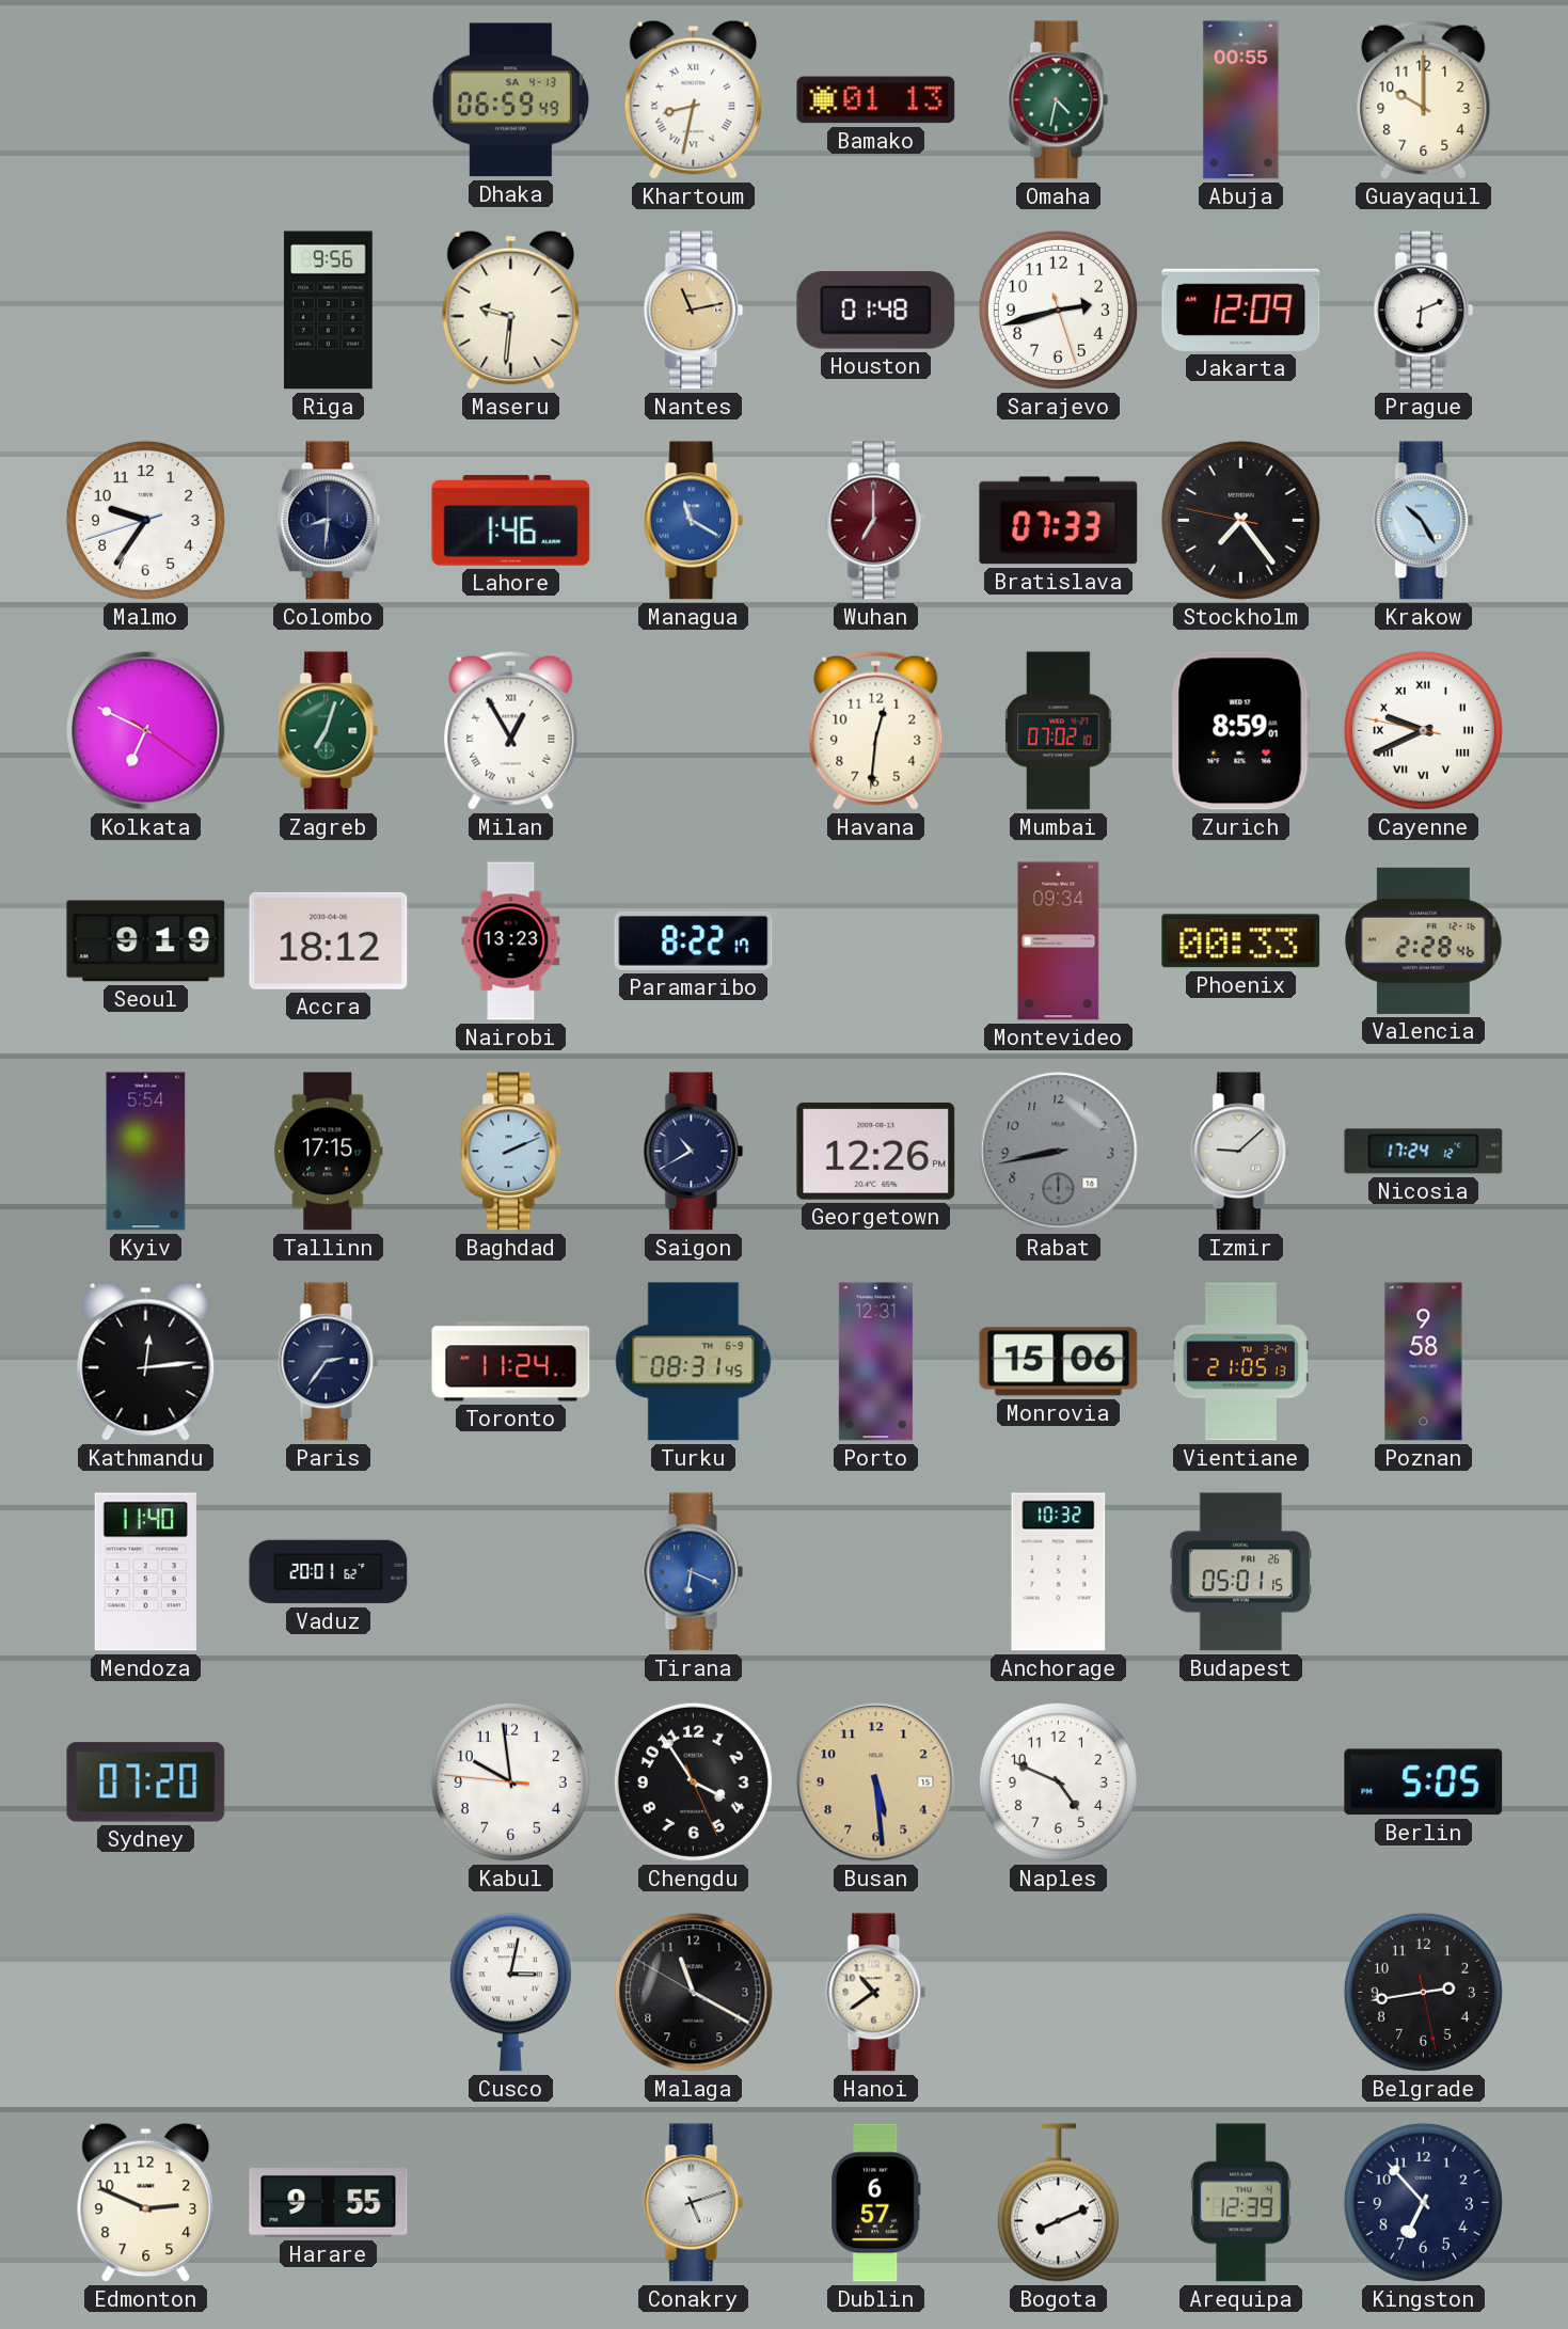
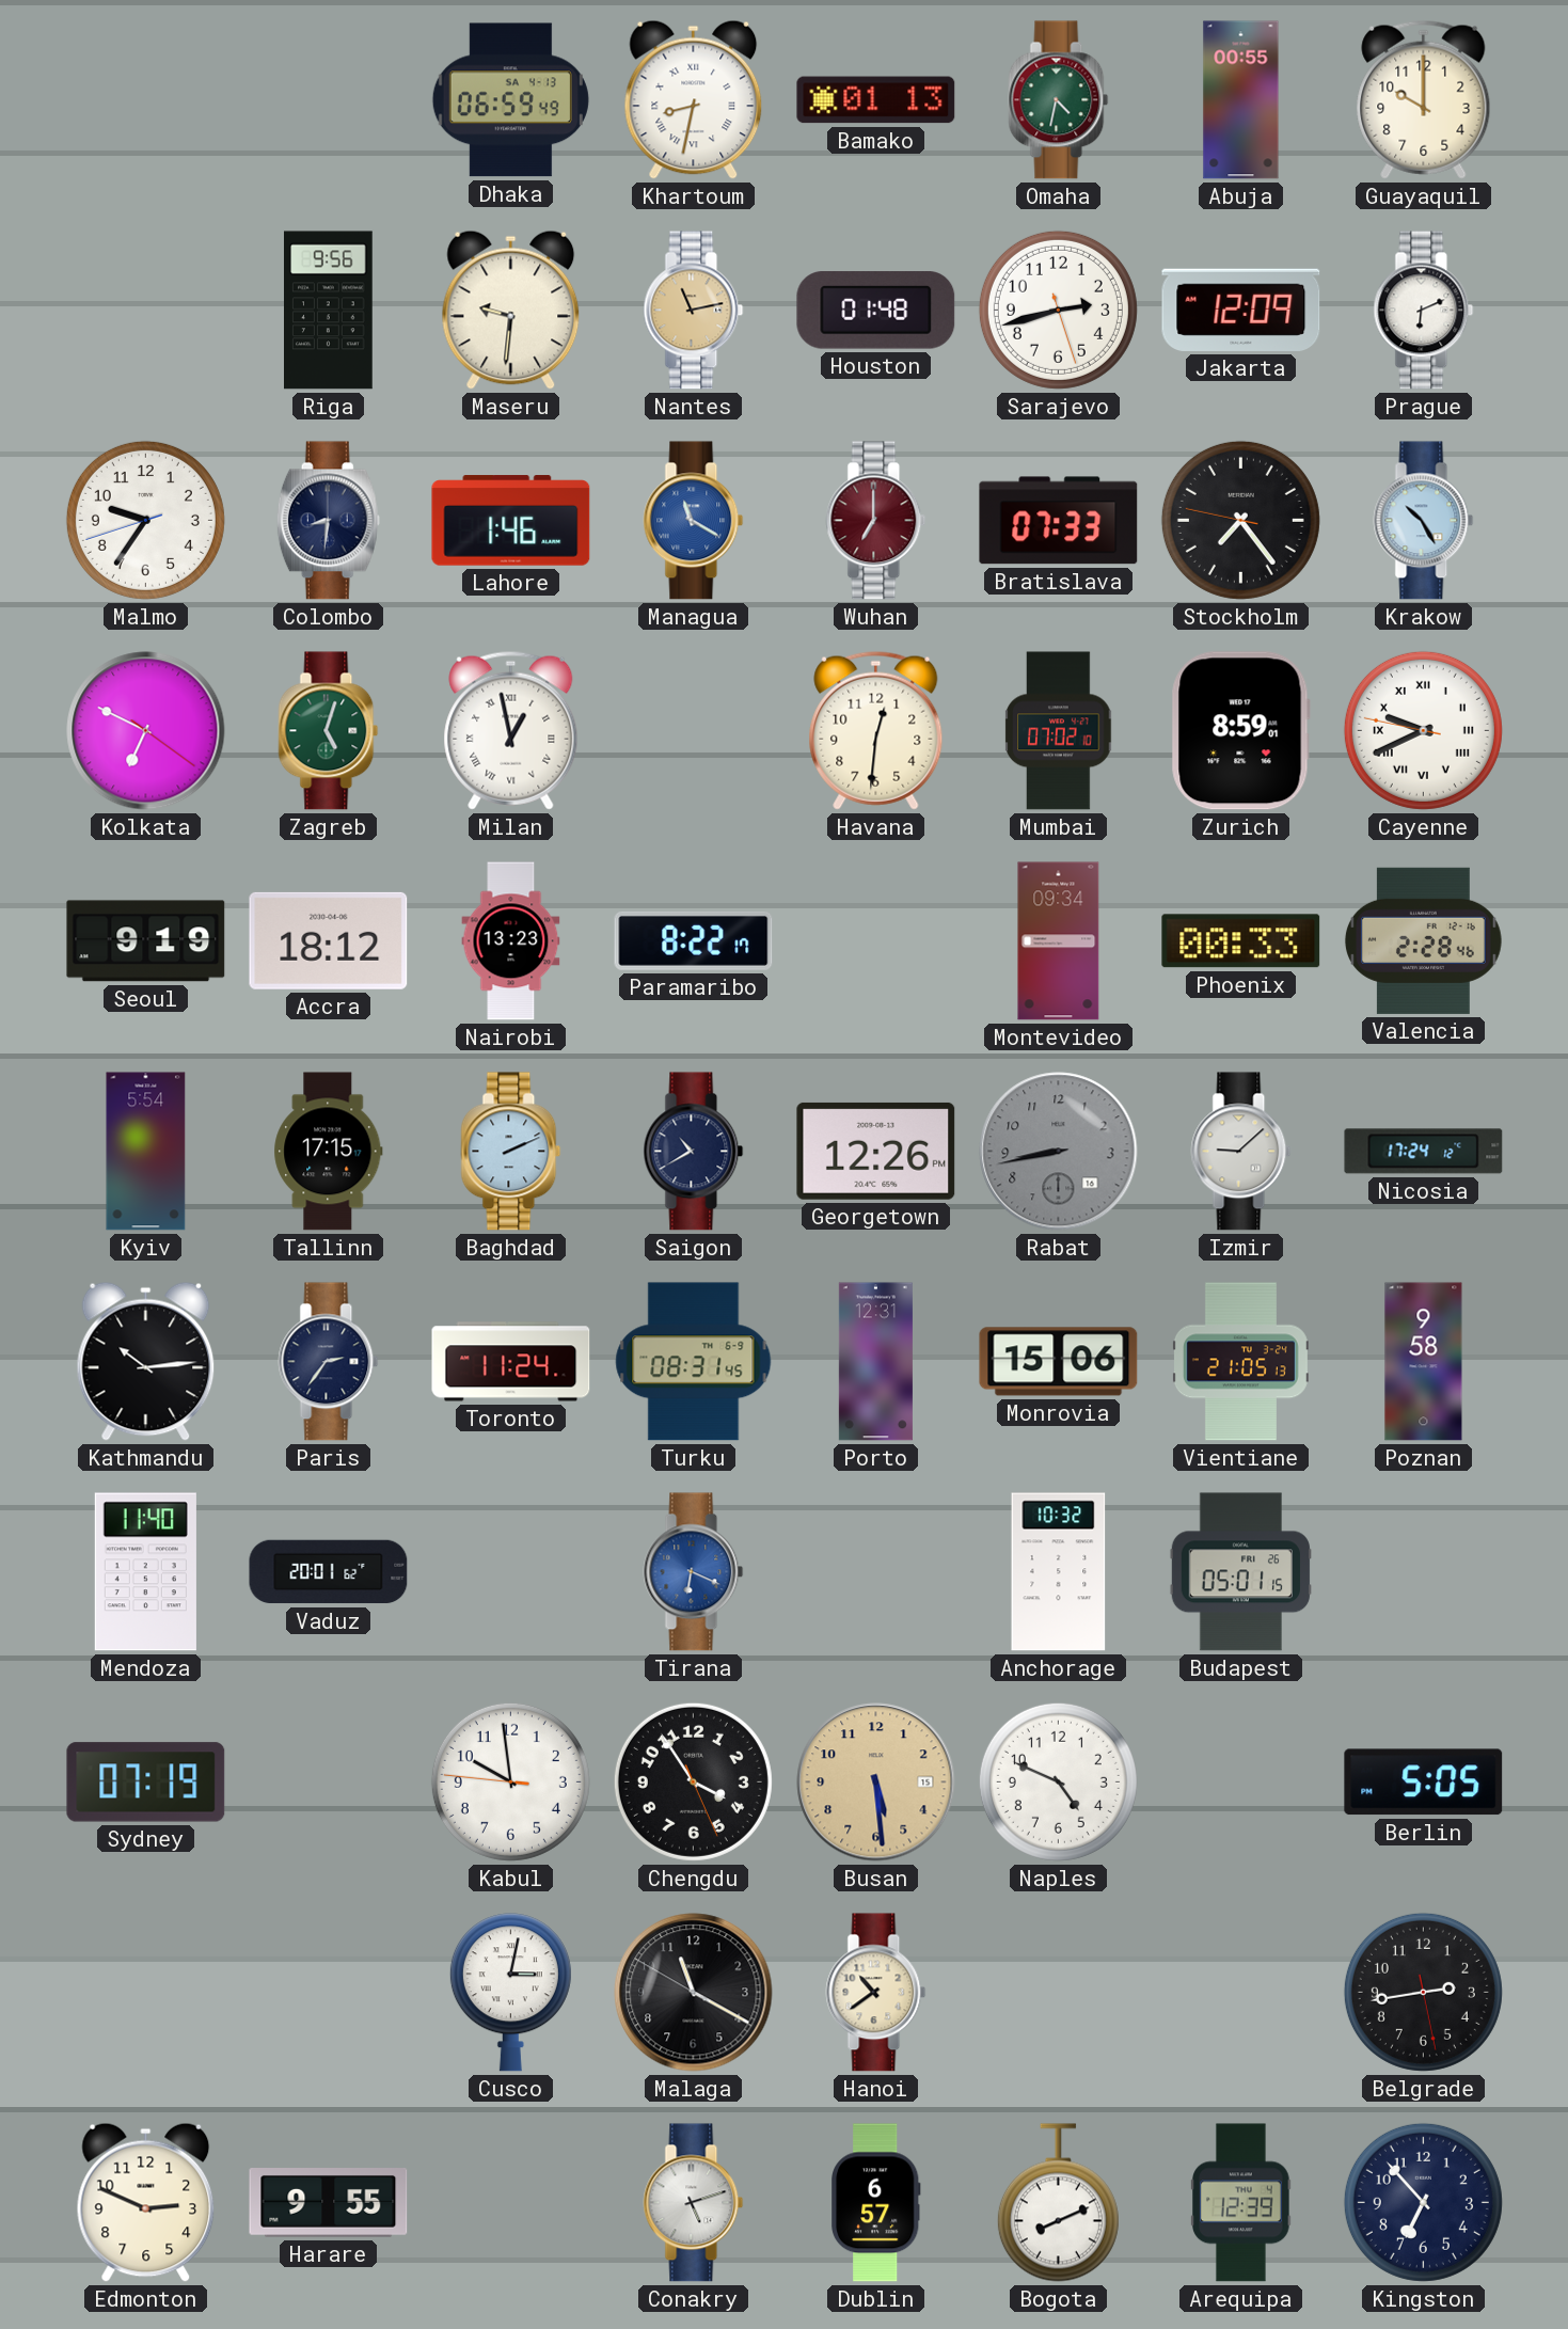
Zagreb: 7:03 -> 5:03 (329, 731)
Milan: 12:55 -> 12:58 (511, 730)
Kathmandu: 12:14 -> 10:14 (146, 1361)
Sydney: 07:20 -> 07:19 (146, 1783)
